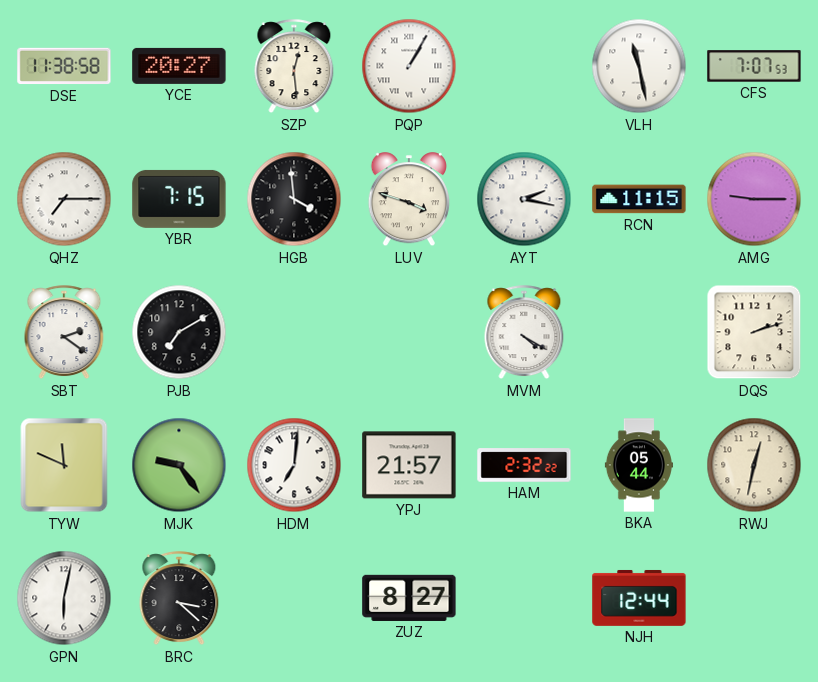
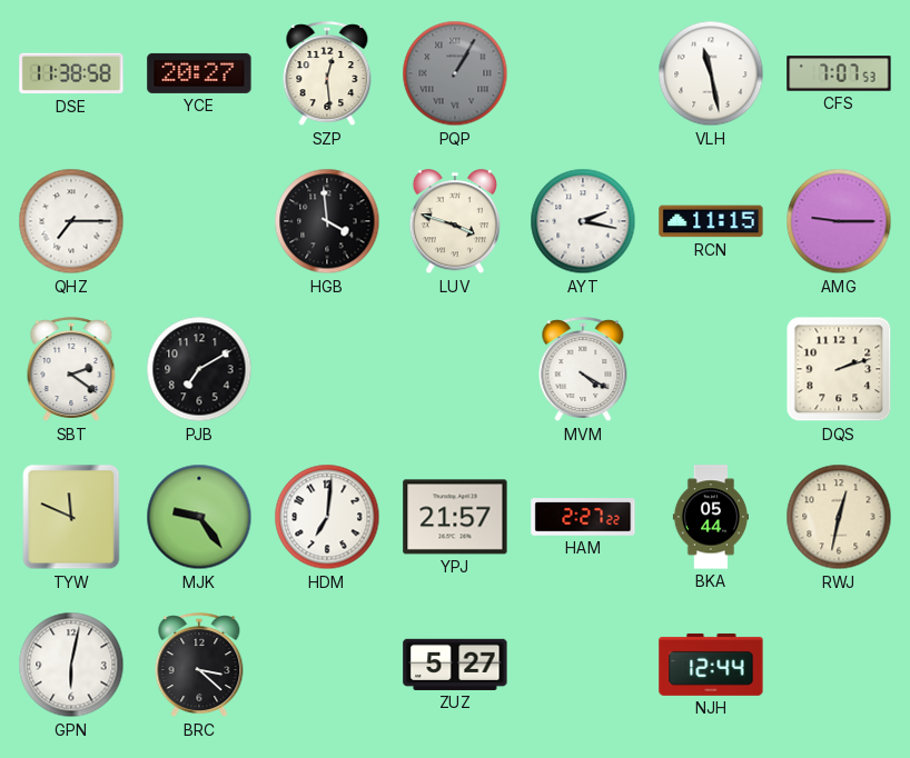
PQP dial: white -> grey (455, 73)
YBR: 7:15 -> none (179, 199)
HAM: 2:32 -> 2:27 (583, 517)
ZUZ: 8:27 -> 5:27 (455, 665)
